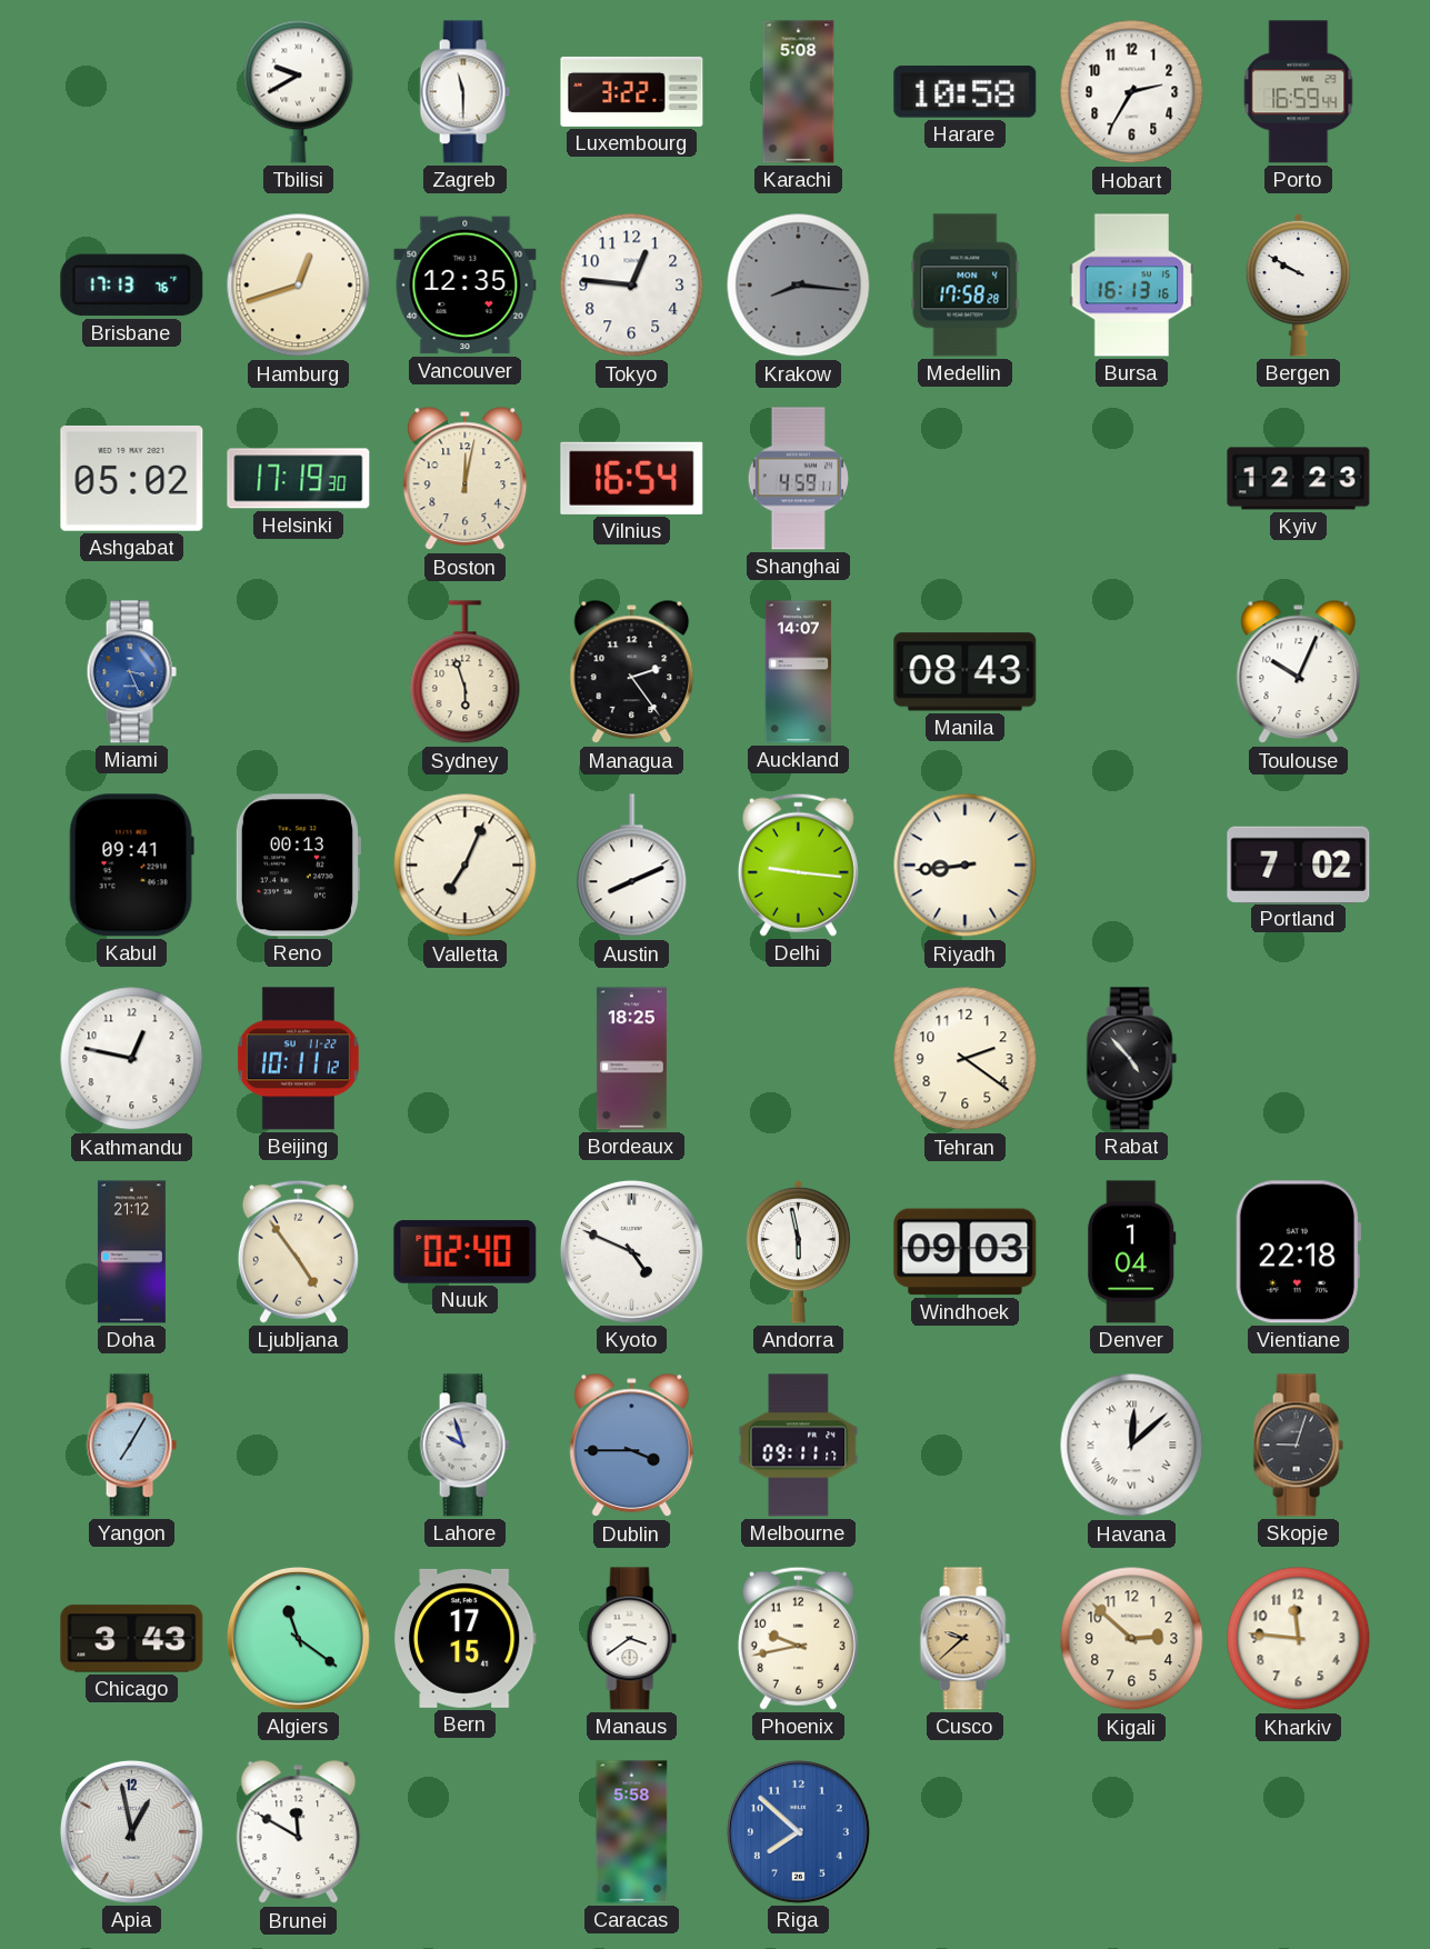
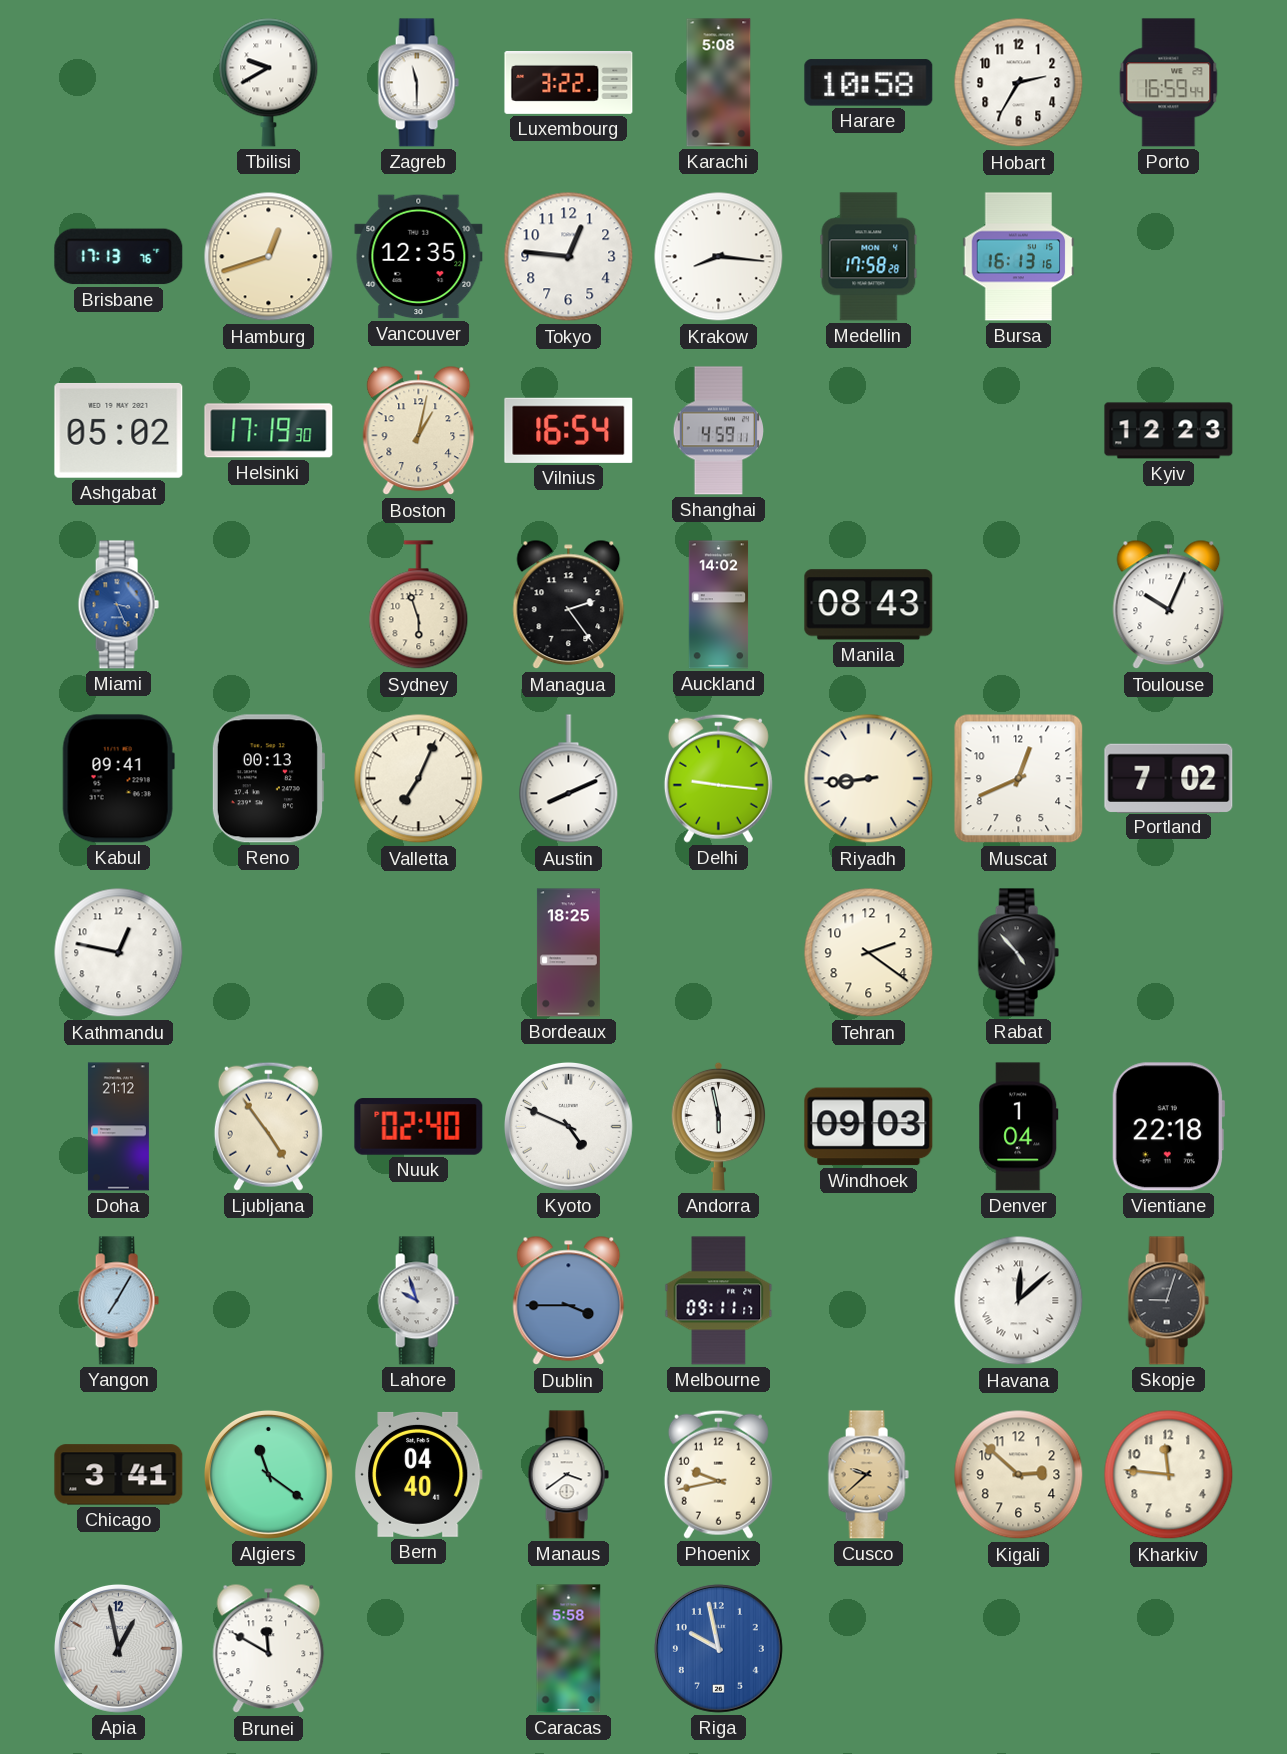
Krakow dial: grey -> white (719, 257)
Bergen: 9:50 -> none (1299, 284)
Boston: 12:02 -> 1:02 (419, 431)
Auckland: 14:07 -> 14:02 (719, 605)
Muscat: none -> 12:41 (1019, 779)
Beijing: 10:11 -> none (298, 1059)
Chicago: 3:43 -> 3:41 (119, 1475)
Bern: 17:15 -> 04:40 (418, 1474)
Riga: 7:52 -> 9:58 (718, 1648)
